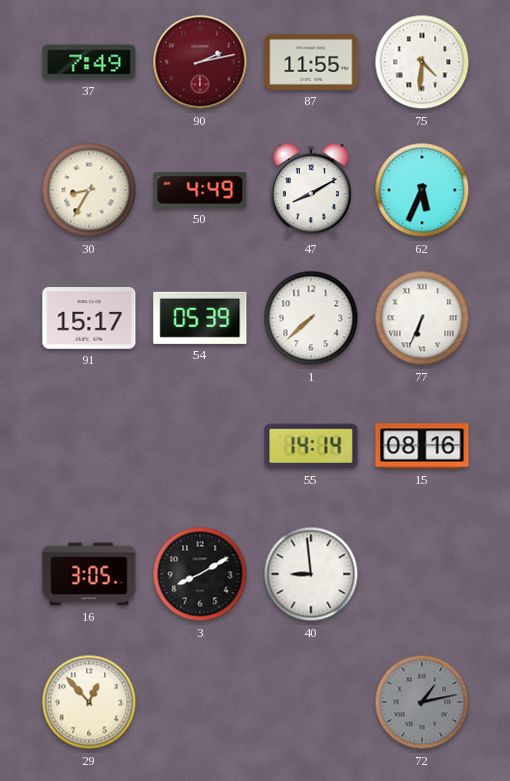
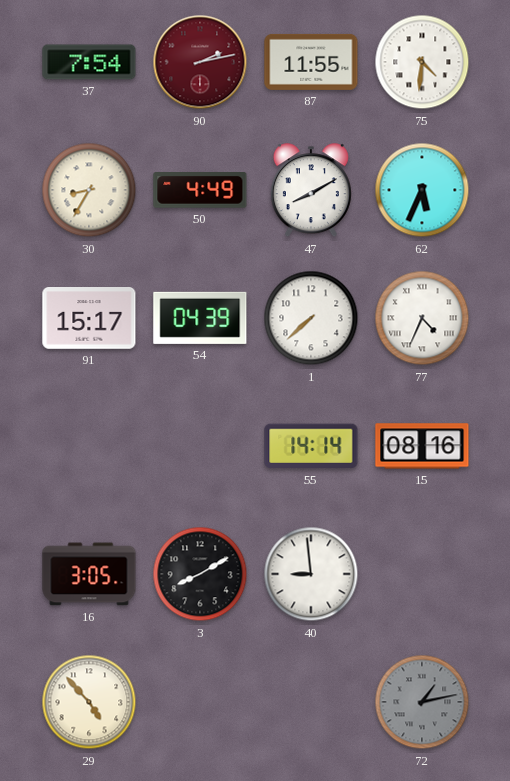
37: 7:49 -> 7:54 (89, 62)
54: 05:39 -> 04:39 (200, 318)
77: 6:34 -> 4:34 (422, 318)
29: 12:53 -> 4:53 (89, 702)
